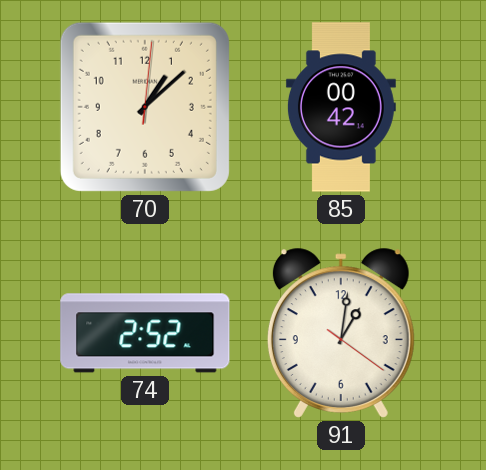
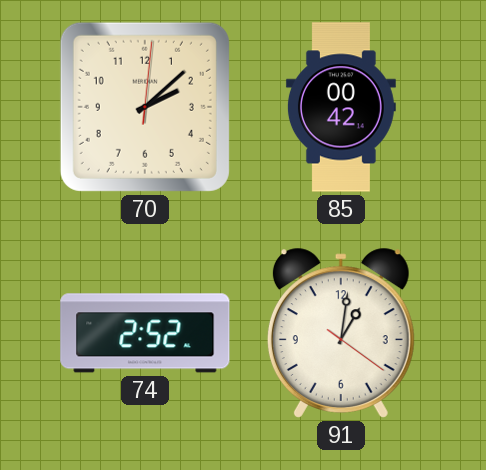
70: 1:08 -> 2:08 (145, 107)
